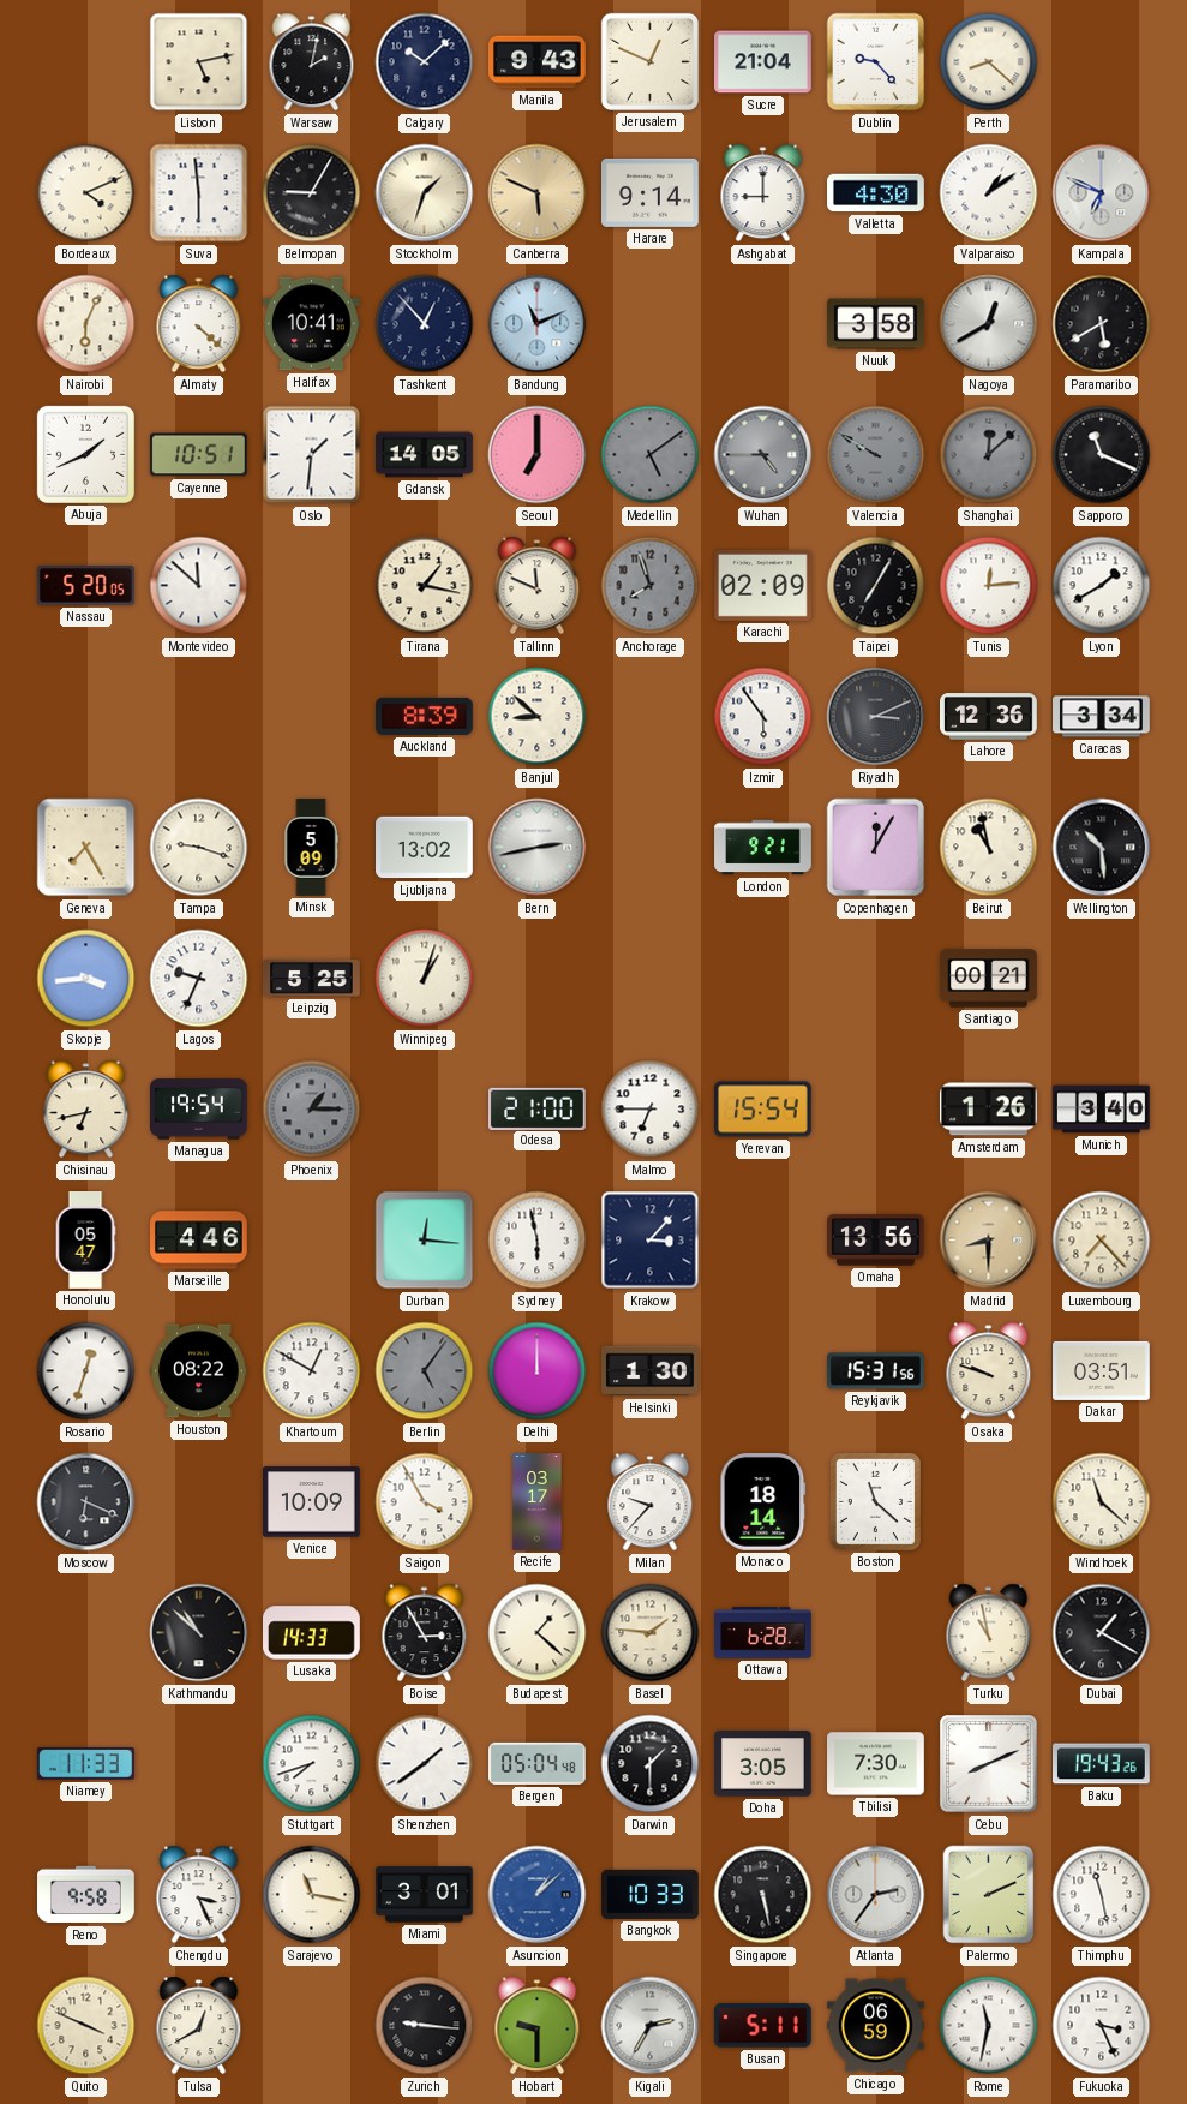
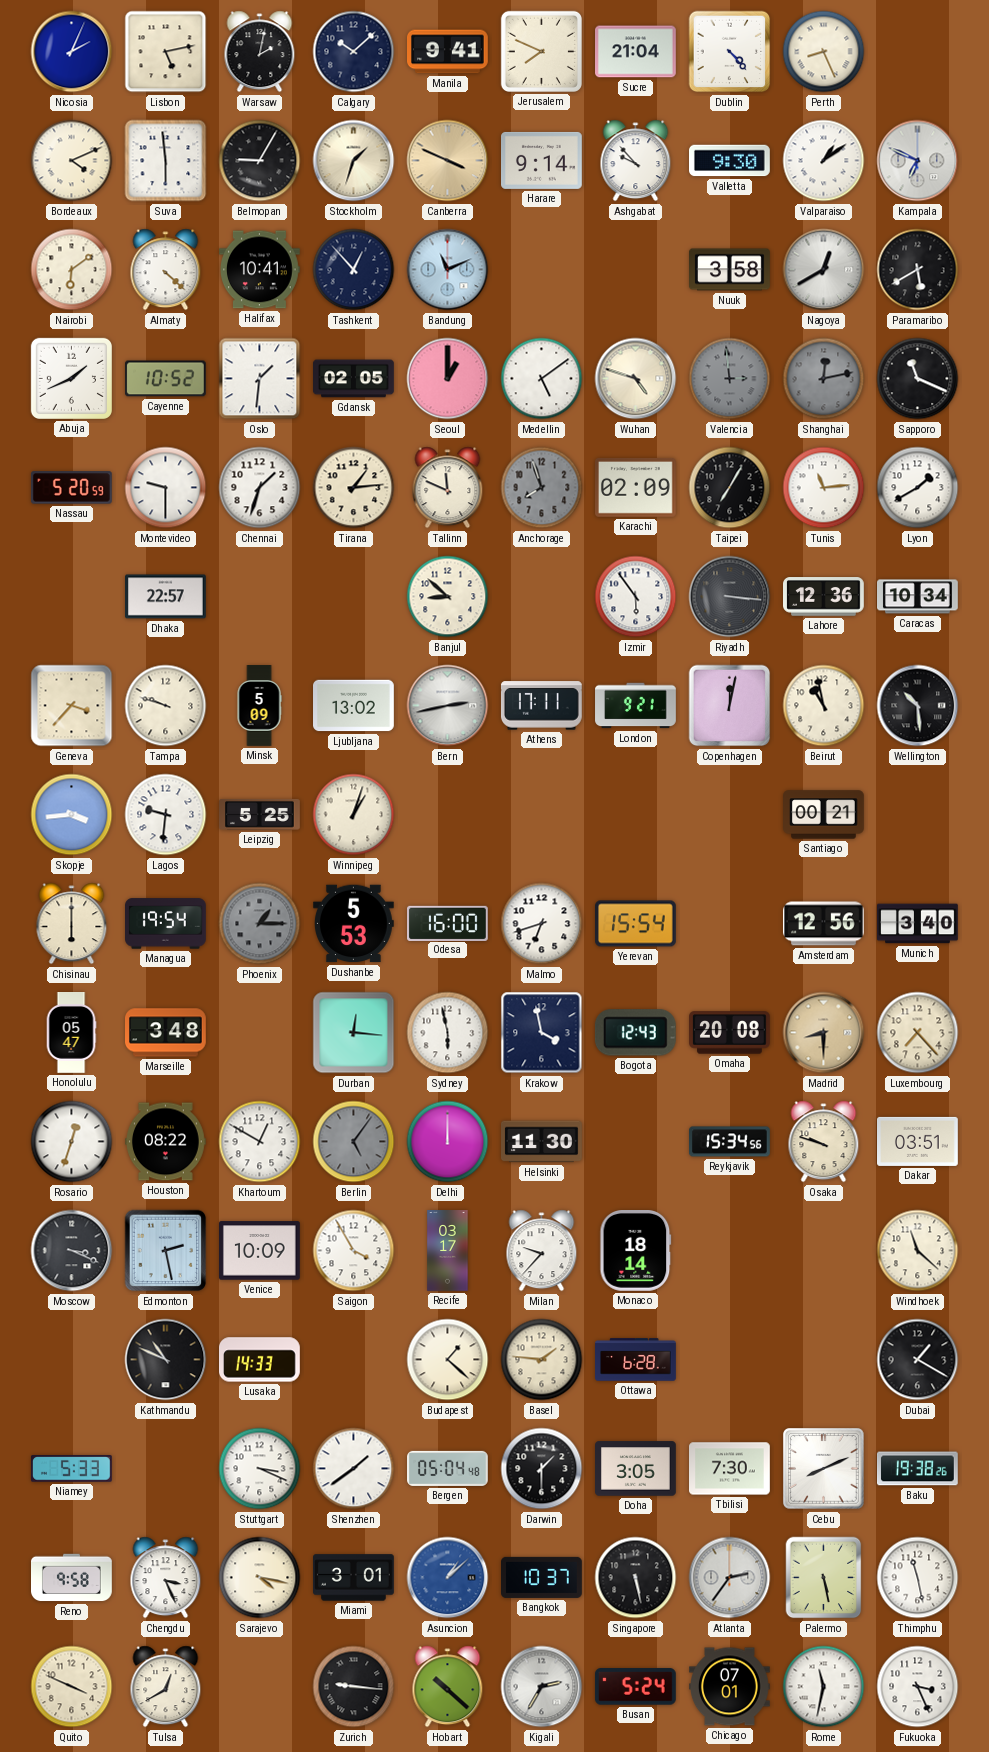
Nicosia: none -> 2:04 (72, 52)
Manila: 9:43 -> 9:41 (448, 52)
Jerusalem: 12:49 -> 7:49 (541, 51)
Dublin: 9:23 -> 4:23 (730, 52)
Perth: 8:22 -> 8:26 (824, 52)
Canberra: 5:49 -> 3:49 (448, 161)
Ashgabat: 9:00 -> 9:53 (636, 161)
Valletta: 4:30 -> 9:30 (730, 161)
Nairobi: 6:04 -> 6:09 (72, 270)
Cayenne: 10:51 -> 10:52 (165, 379)
Gdansk: 14:05 -> 02:05 (354, 379)
Seoul: 7:00 -> 1:00 (448, 379)
Medellin dial: grey -> white (542, 379)
Wuhan: 4:45 -> 4:48 (636, 379)
Wuhan dial: grey -> cream (636, 379)
Valencia: 9:50 -> 2:59 (730, 379)
Shanghai: 12:08 -> 12:13 (824, 379)
Nassau: 5:20:05 -> 5:20:59 (72, 488)
Montevideo: 11:52 -> 9:30 (166, 488)
Chennai: none -> 1:33 (260, 488)
Tirana: 1:17 -> 1:14 (354, 488)
Tunis: 12:14 -> 11:14 (824, 488)
Dhaka: none -> 22:57 (166, 597)
Auckland: 8:39 -> none (425, 716)
Riyadh: 3:11 -> 3:16 (730, 597)
Caracas: 3:34 -> 10:34 (918, 597)
Geneva: 7:25 -> 3:37 (72, 706)
Tampa: 9:18 -> 9:48 (166, 706)
Athens: none -> 17:11 (542, 706)
Copenhagen: 12:05 -> 12:02 (730, 706)
Lagos: 9:34 -> 9:31 (166, 815)
Chisinau: 6:43 -> 6:00 (72, 924)
Dushanbe: none -> 5:53 (354, 924)
Odesa: 21:00 -> 16:00 (448, 923)
Malmo: 6:45 -> 6:42 (542, 924)
Amsterdam: 1:26 -> 12:56 (824, 924)
Marseille: 4:46 -> 3:48 (166, 1033)
Krakow: 3:07 -> 3:58 (542, 1033)
Bogota: none -> 12:43 (635, 1033)
Omaha: 13:56 -> 20:08 (730, 1033)
Helsinki: 1:30 -> 11:30 (542, 1142)
Reykjavik: 15:31 -> 15:34 (730, 1142)
Moscow: 6:19 -> 3:19 (72, 1251)
Edmonton: none -> 2:28 (166, 1251)
Boston: 11:22 -> none (875, 1501)
Kathmandu: 10:52 -> 10:49 (166, 1360)
Boise: 2:55 -> none (425, 1633)
Turku: 10:58 -> none (989, 1633)
Niamey: 11:33 -> 5:33 (71, 1469)
Stuttgart: 7:42 -> 3:19 (260, 1469)
Baku: 19:43 -> 19:38 (918, 1469)
Sarajevo: 11:17 -> 4:17 (260, 1578)
Bangkok: 10:33 -> 10:37 (542, 1577)
Palermo: 2:11 -> 5:28 (824, 1578)
Hobart: 9:30 -> 10:22 (448, 1687)
Busan: 5:11 -> 5:24 (635, 1687)
Chicago: 06:59 -> 07:01 (730, 1687)
